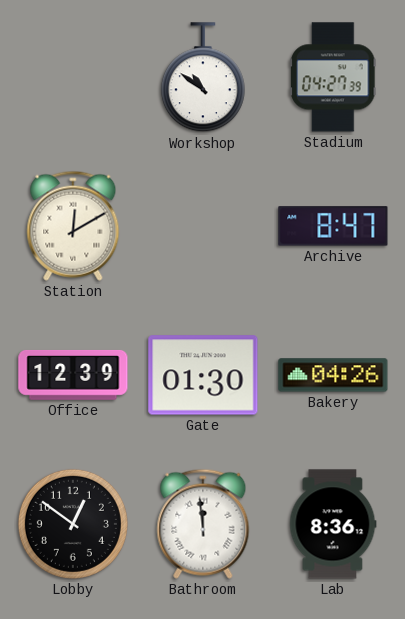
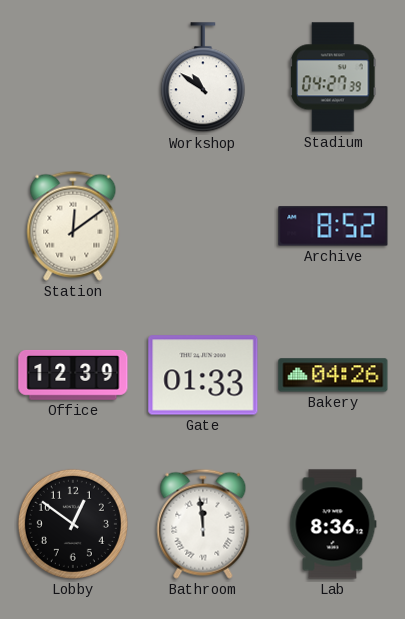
Station: 12:10 -> 12:09 (73, 226)
Archive: 8:47 -> 8:52 (333, 226)
Gate: 01:30 -> 01:33 (203, 375)
